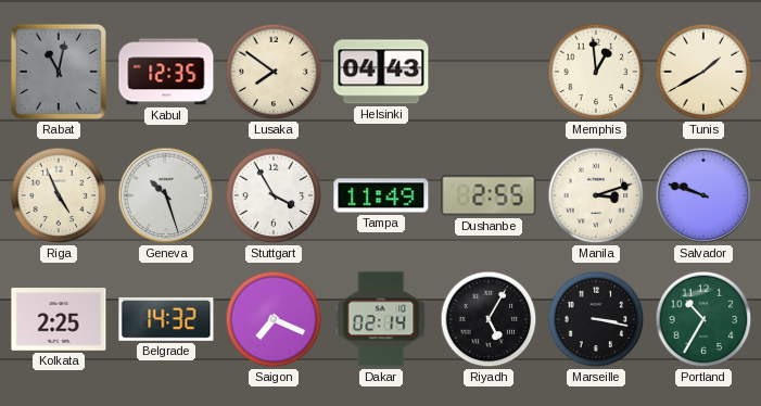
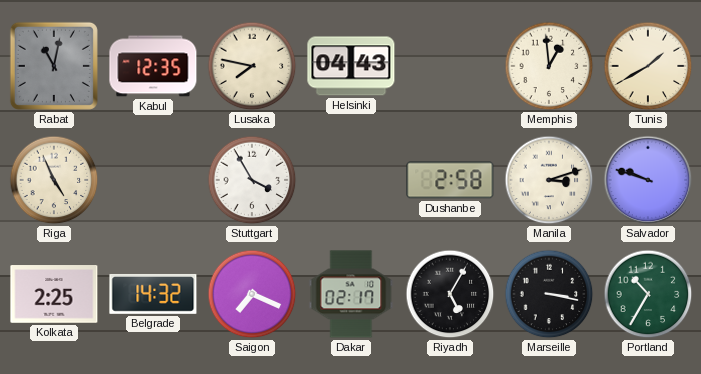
Lusaka: 7:51 -> 7:47 (252, 66)
Geneva: 10:27 -> none (166, 195)
Tampa: 11:49 -> none (381, 195)
Dushanbe: 2:55 -> 2:58 (450, 180)
Dakar: 02:14 -> 02:17 (351, 294)
